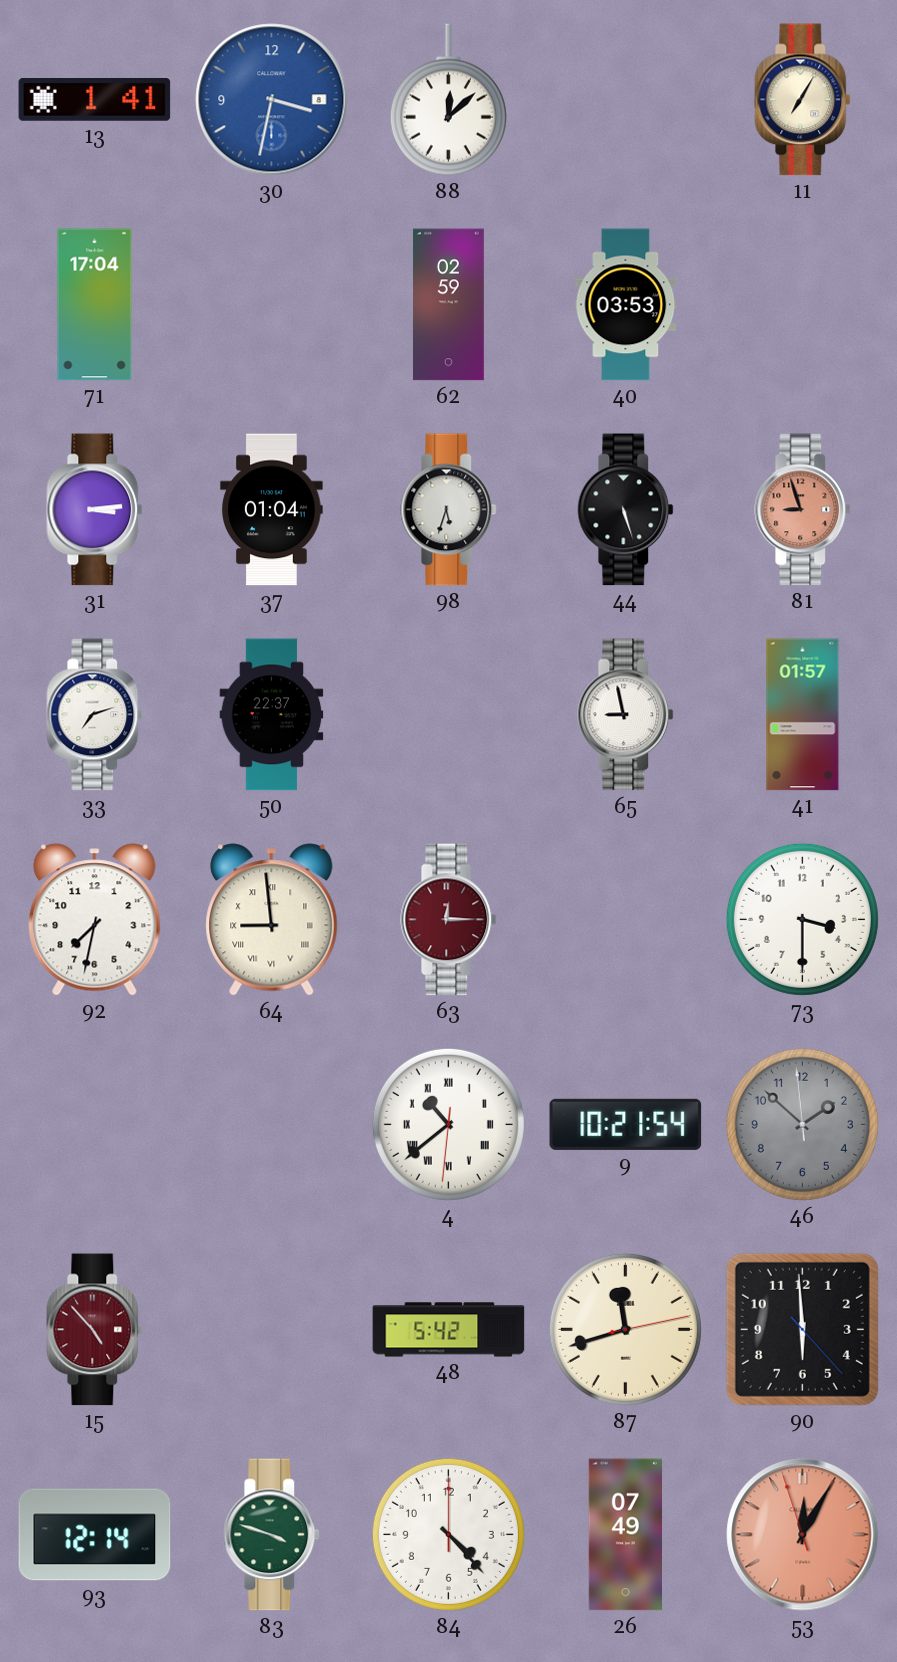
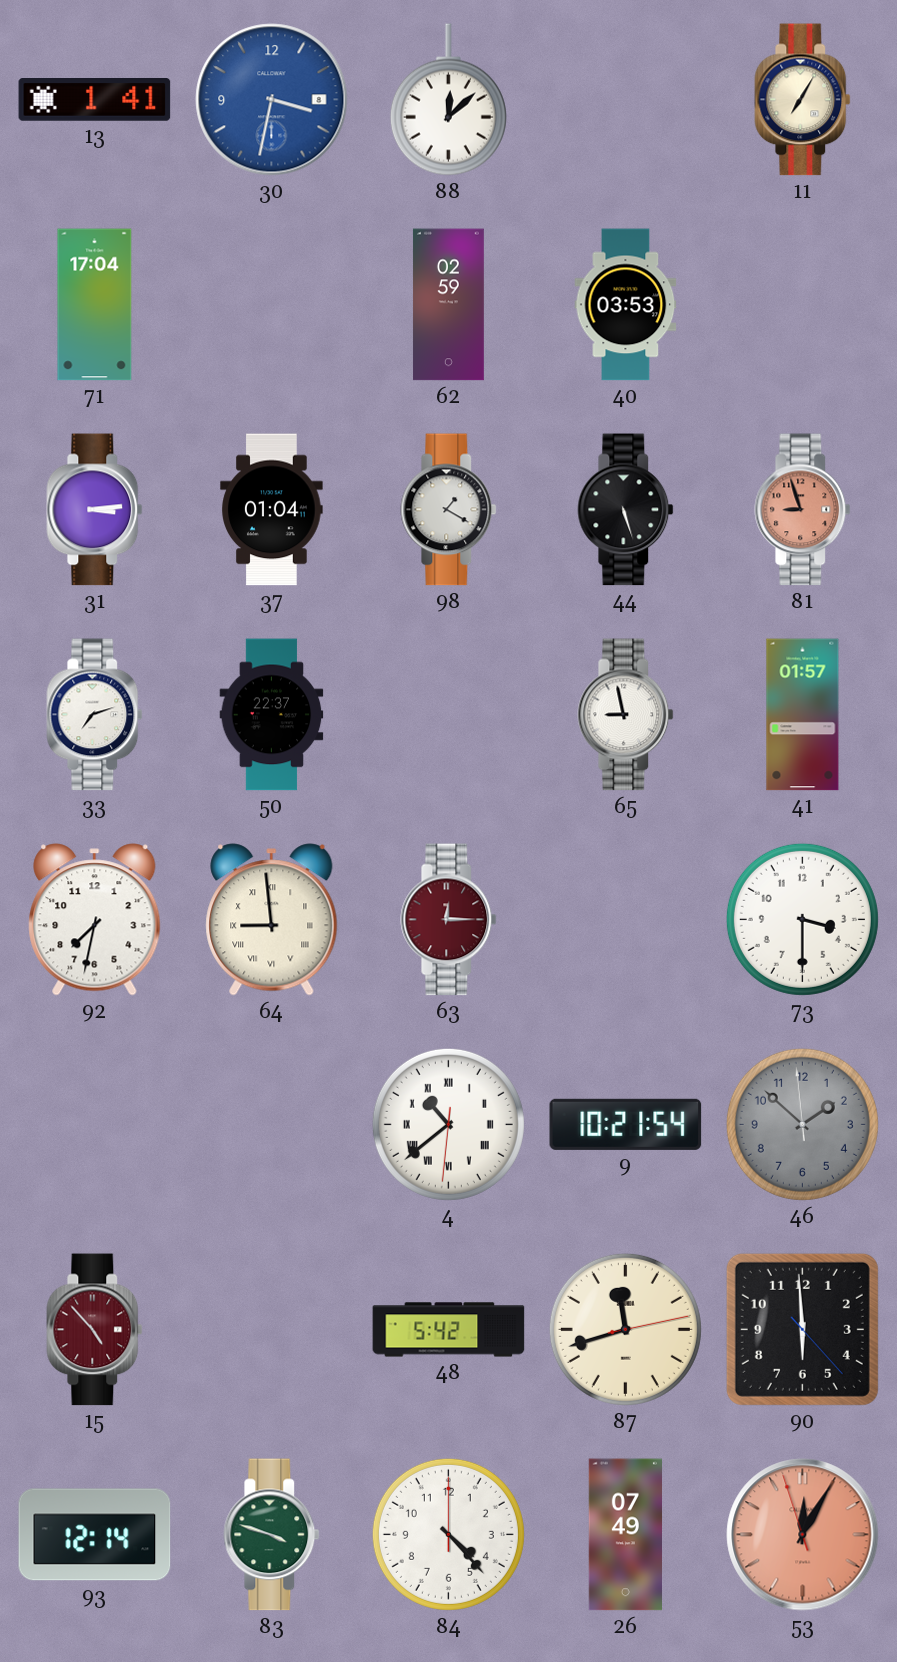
98: 5:33 -> 1:20 (449, 510)
